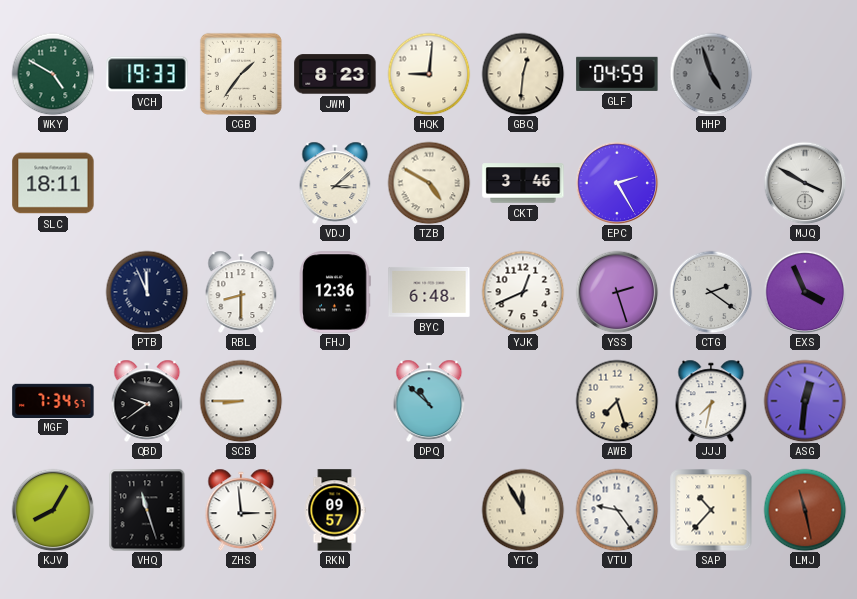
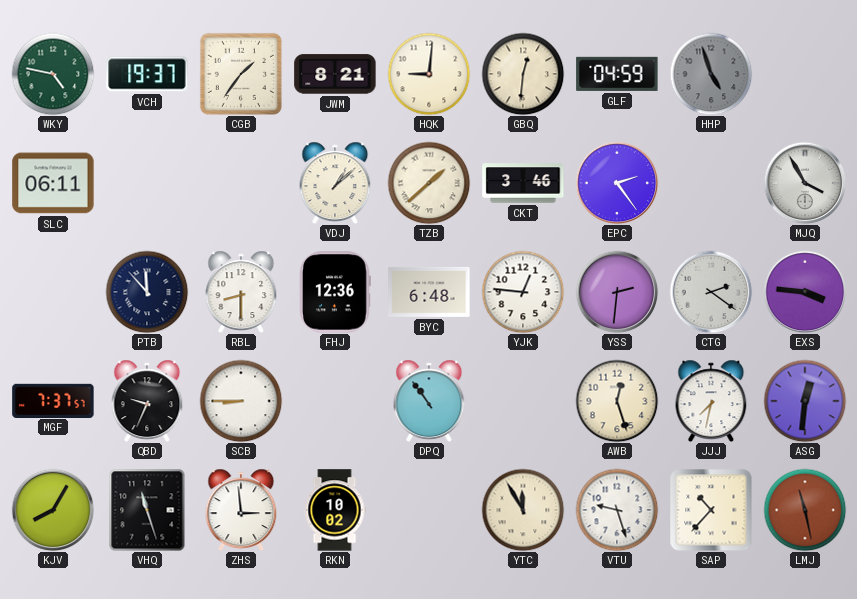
WKY: 4:50 -> 4:47 (53, 74)
VCH: 19:33 -> 19:37 (147, 74)
JWM: 8:23 -> 8:21 (335, 74)
SLC: 18:11 -> 06:11 (53, 183)
VDJ: 3:08 -> 1:08 (335, 183)
TZB: 4:50 -> 1:38 (429, 183)
EPC: 2:25 -> 2:24 (617, 183)
MJQ: 3:50 -> 3:55 (805, 183)
PTB: 11:56 -> 11:53 (147, 292)
YJK: 12:41 -> 12:46 (523, 292)
YSS: 2:27 -> 2:31 (617, 292)
EXS: 3:56 -> 3:46 (805, 292)
MGF: 7:34 -> 7:37 (53, 400)
QBD: 9:39 -> 9:34 (147, 401)
DPQ: 10:52 -> 10:54 (429, 401)
AWB: 7:27 -> 12:27 (617, 401)
RKN: 09:57 -> 10:02 (335, 510)
VTU: 9:24 -> 9:27 (617, 510)
